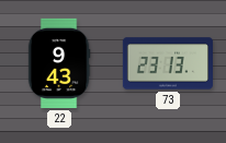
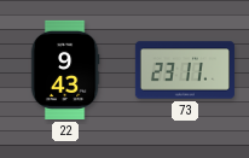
73: 23:13 -> 23:11 (185, 70)
